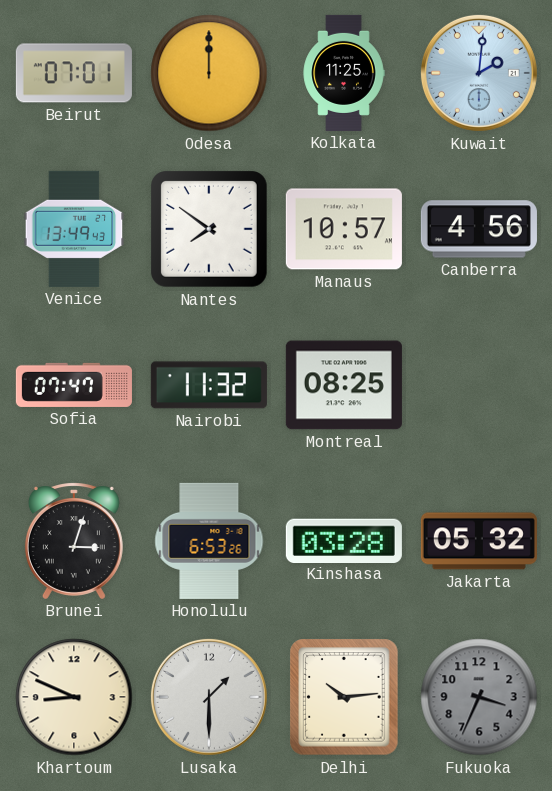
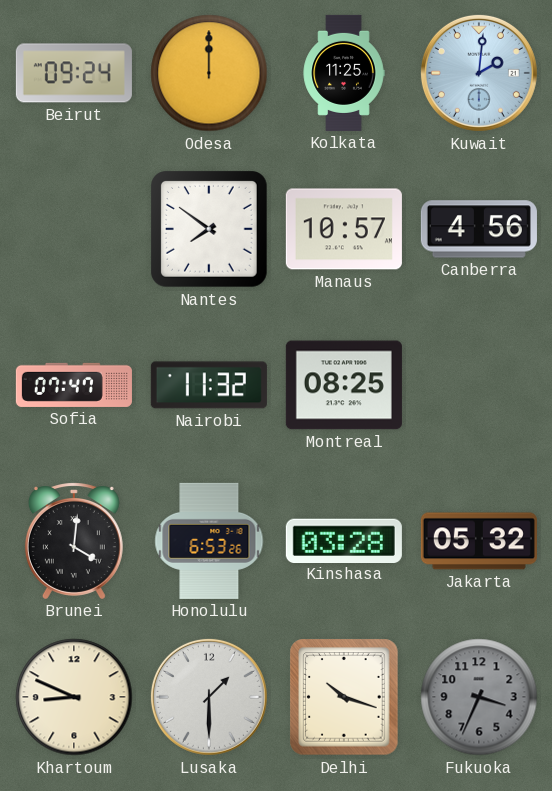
Beirut: 07:01 -> 09:24 (74, 73)
Venice: 13:49 -> none (74, 229)
Brunei: 3:03 -> 4:01 (74, 541)
Delhi: 10:14 -> 10:18 (344, 697)
